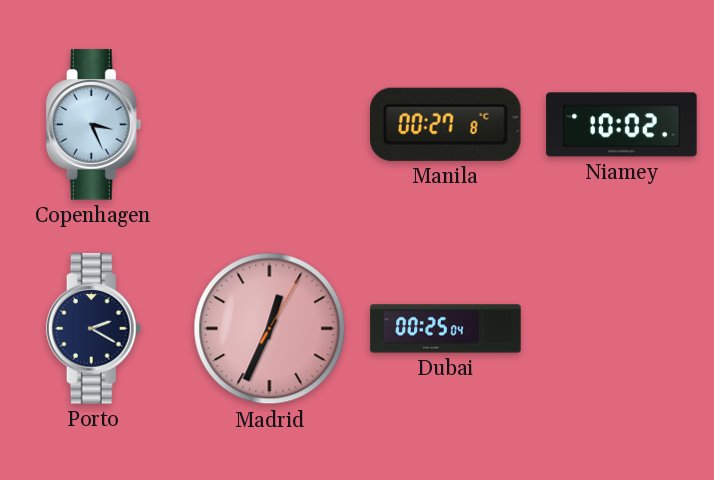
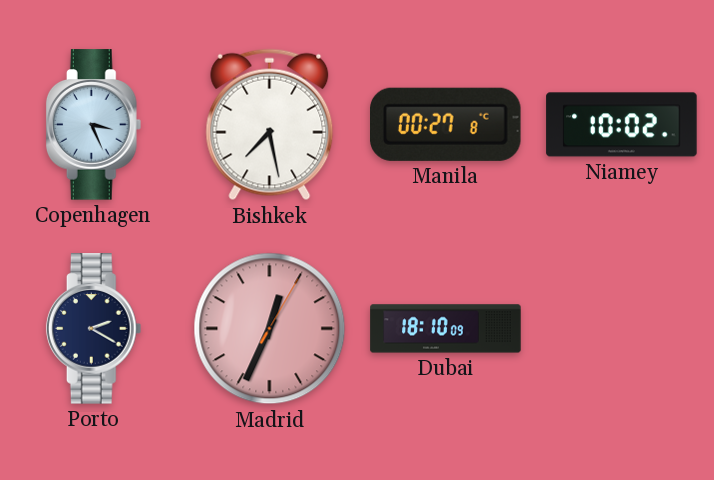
Bishkek: none -> 7:28 (270, 125)
Dubai: 00:25 -> 18:10 (446, 329)
